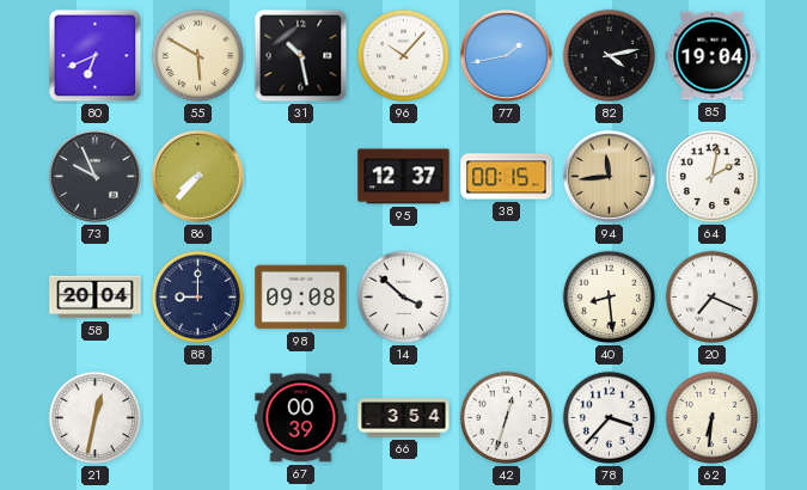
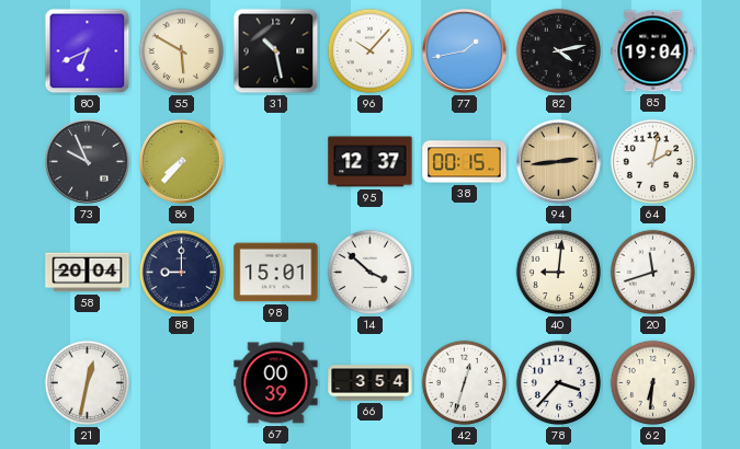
94: 11:44 -> 2:44 (558, 161)
98: 09:08 -> 15:01 (276, 273)
40: 8:29 -> 9:01 (559, 273)
20: 7:19 -> 11:42 (653, 273)
